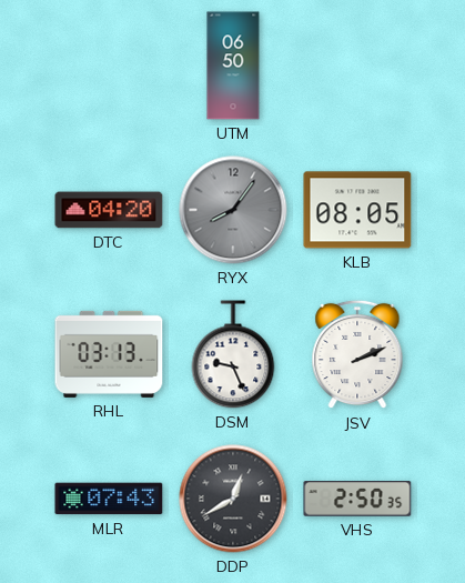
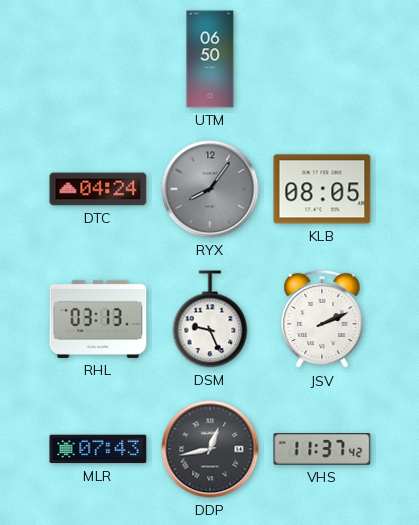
DTC: 04:20 -> 04:24 (98, 189)
DDP: 12:40 -> 12:43 (210, 449)
VHS: 2:50 -> 11:37 (322, 449)
